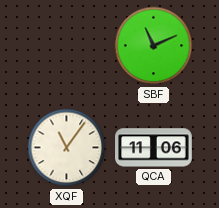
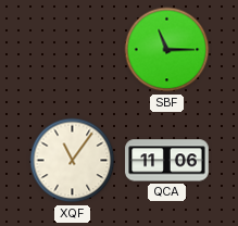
SBF: 11:11 -> 11:15 (167, 50)
